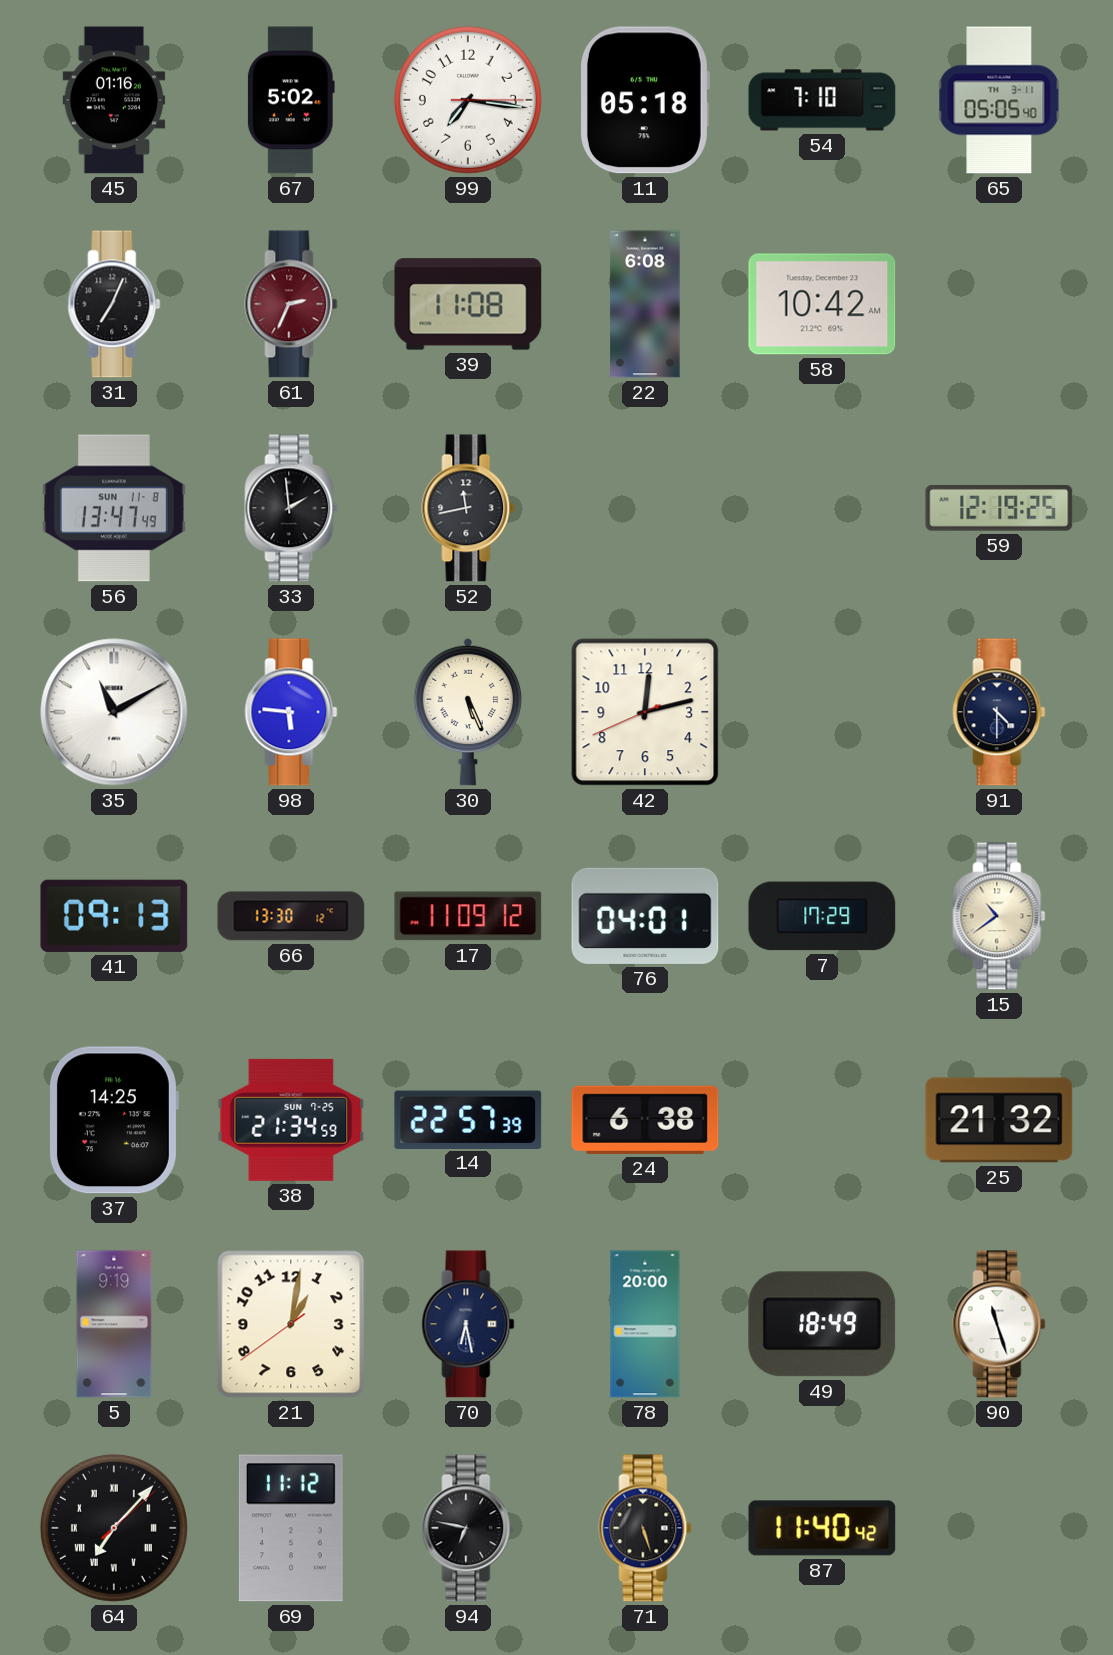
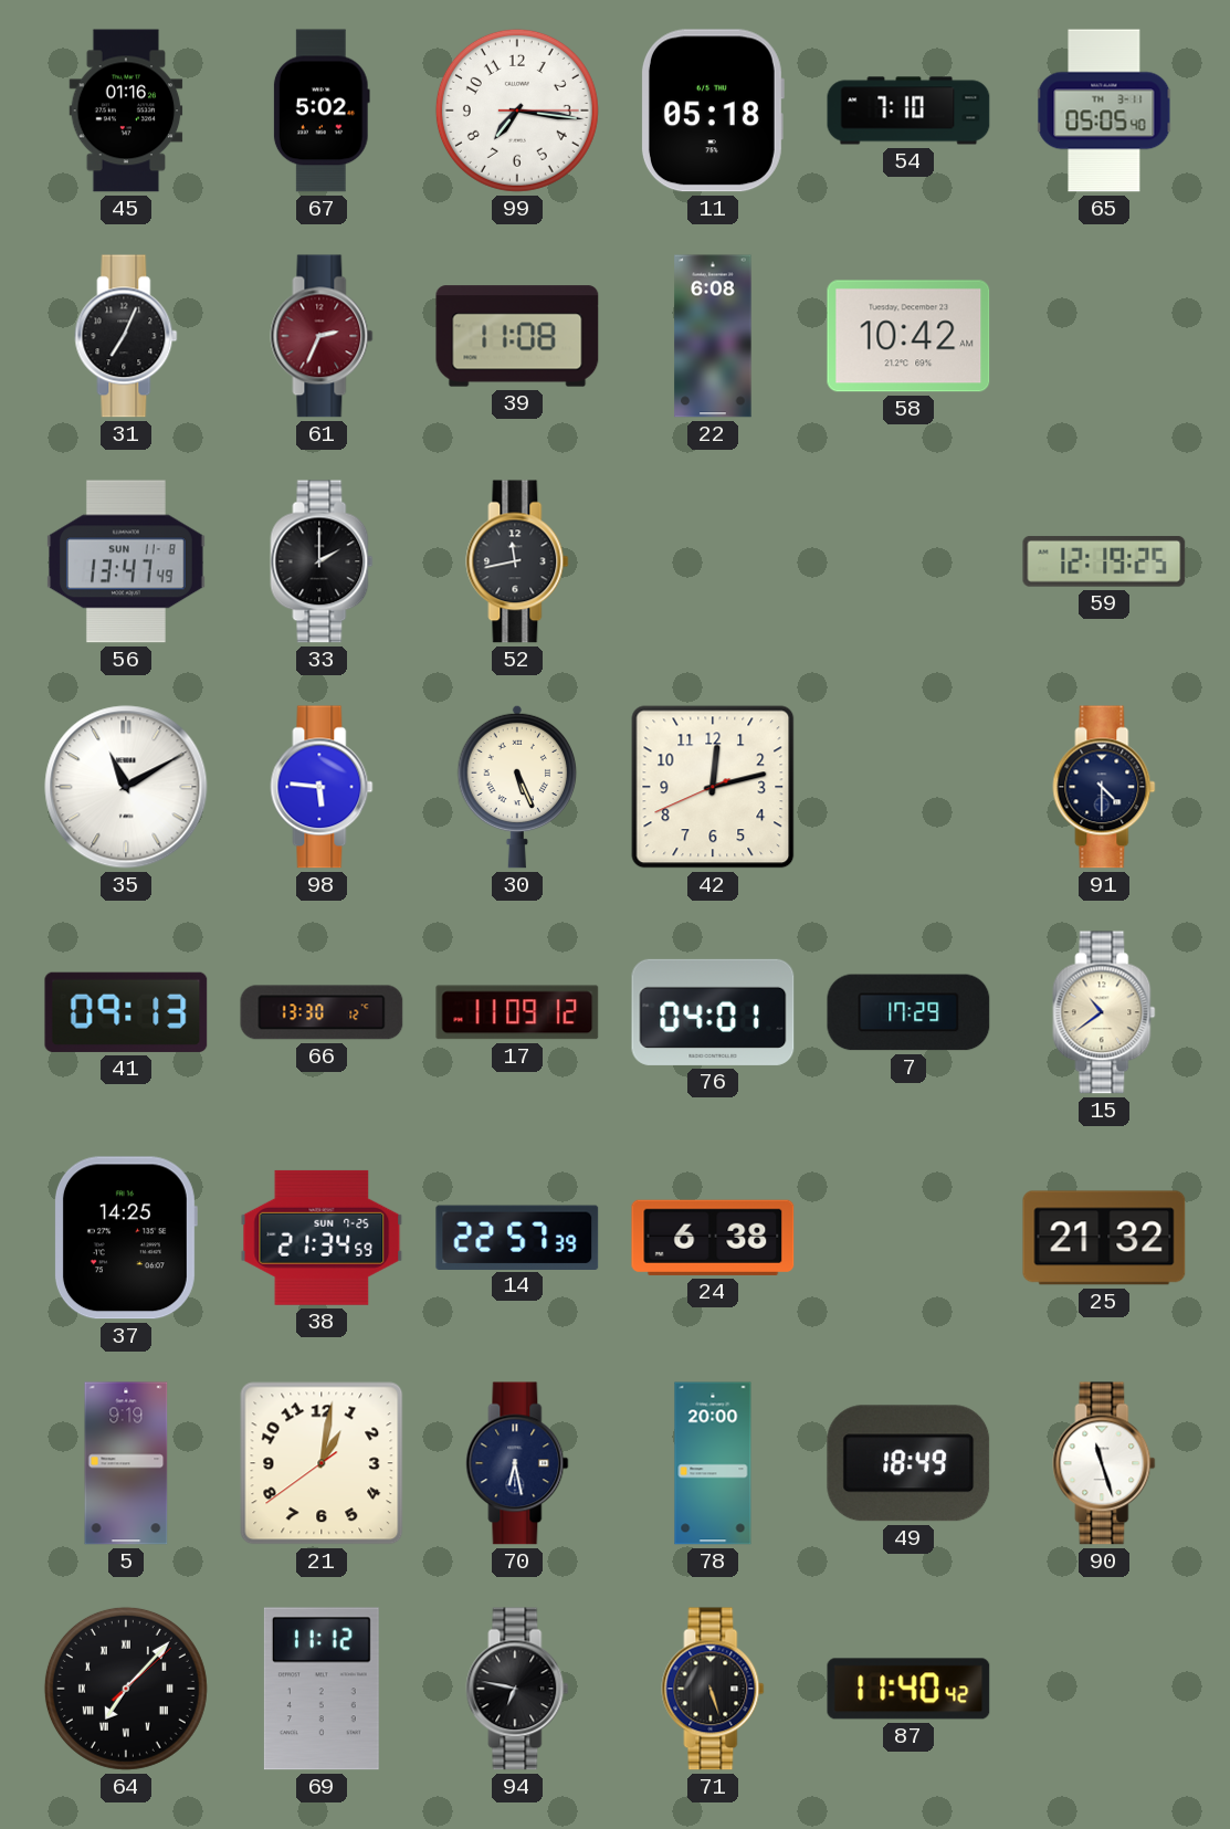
33: 1:59 -> 2:00 (322, 561)
